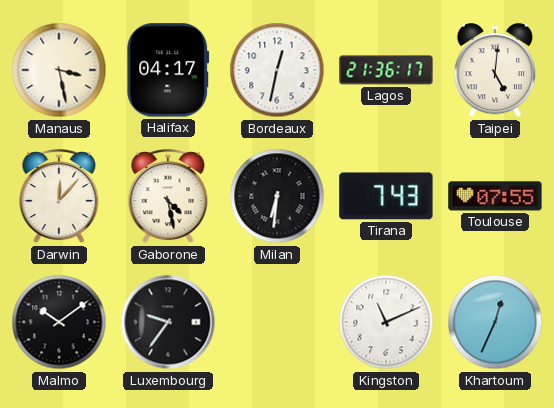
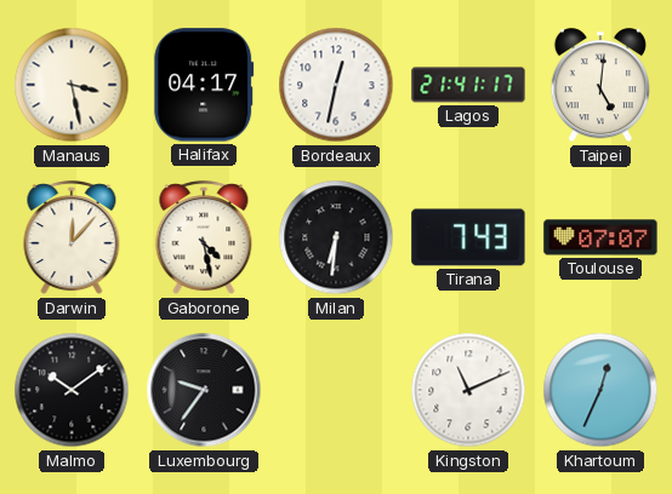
Lagos: 21:36 -> 21:41 (468, 85)
Toulouse: 07:55 -> 07:07 (600, 237)
